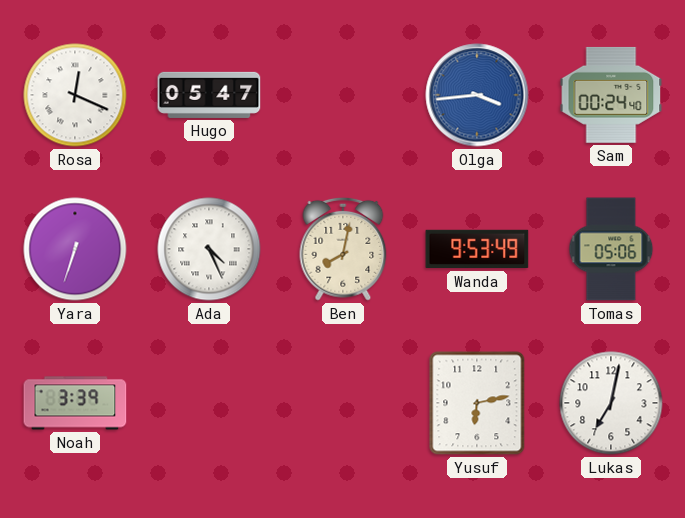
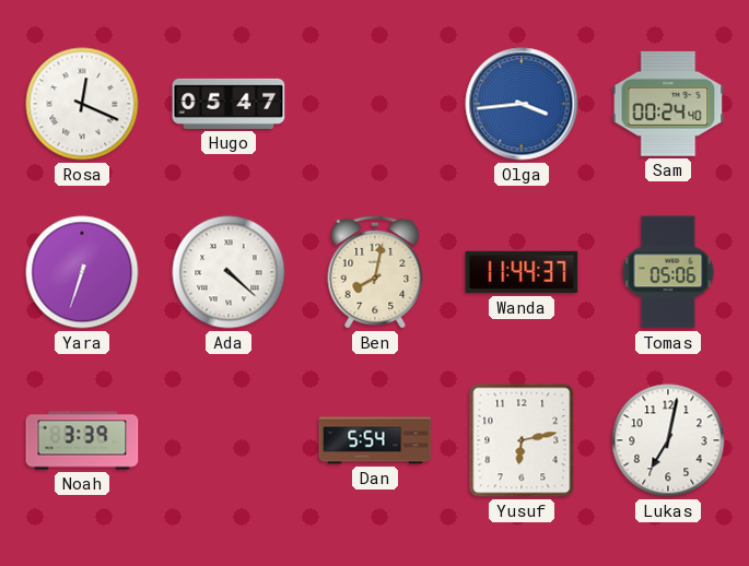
Ada: 4:26 -> 4:22 (229, 272)
Wanda: 9:53 -> 11:44 (522, 272)
Dan: none -> 5:54 (375, 440)
